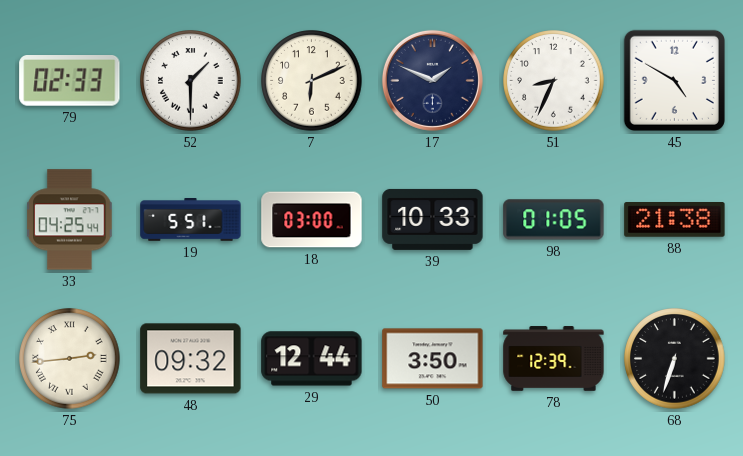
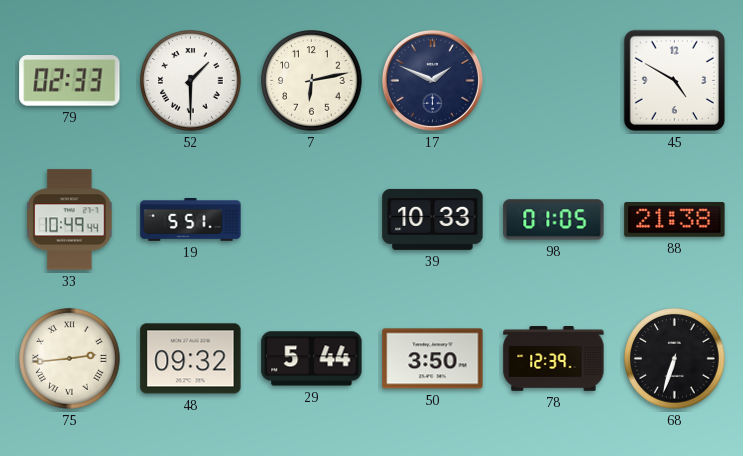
7: 6:11 -> 6:13 (312, 81)
51: 8:34 -> none (554, 81)
33: 04:25 -> 10:49 (70, 220)
18: 03:00 -> none (312, 220)
29: 12:44 -> 5:44 (312, 359)
